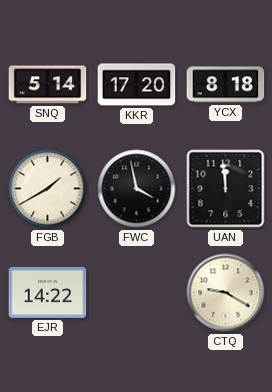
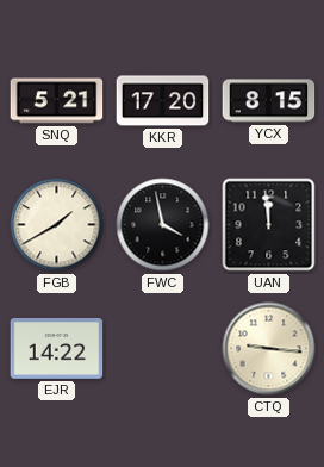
SNQ: 5:14 -> 5:21 (57, 101)
YCX: 8:18 -> 8:15 (269, 101)
CTQ: 9:20 -> 9:16 (269, 349)
